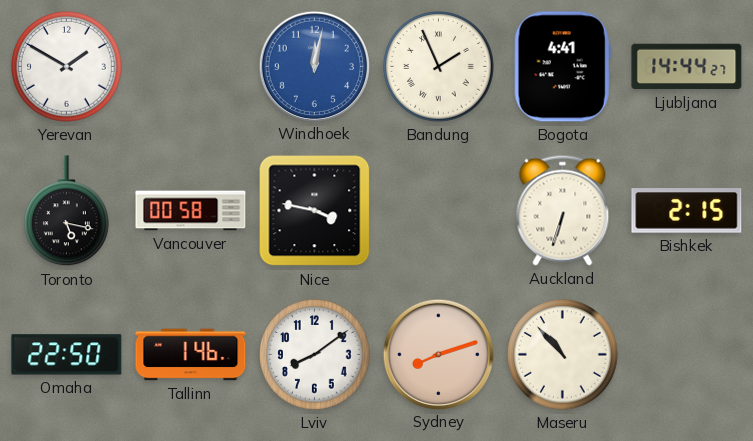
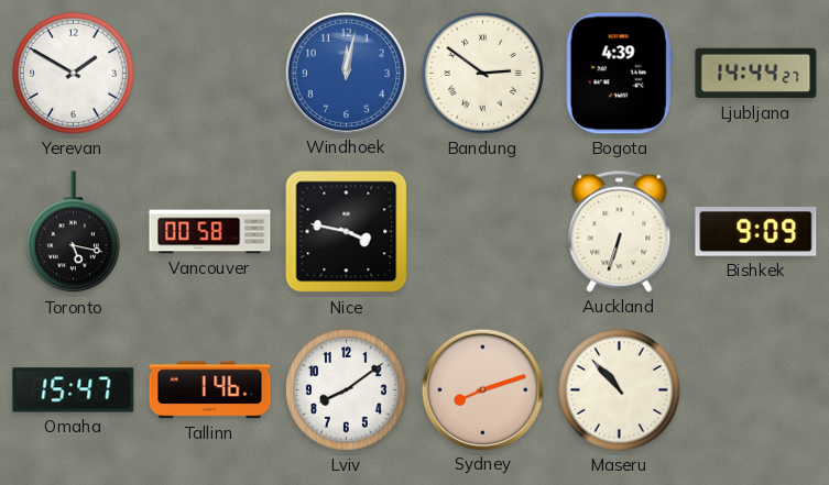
Bandung: 1:56 -> 2:51 (483, 74)
Bogota: 4:41 -> 4:39 (619, 74)
Bishkek: 2:15 -> 9:09 (756, 232)
Omaha: 22:50 -> 15:47 (74, 390)
